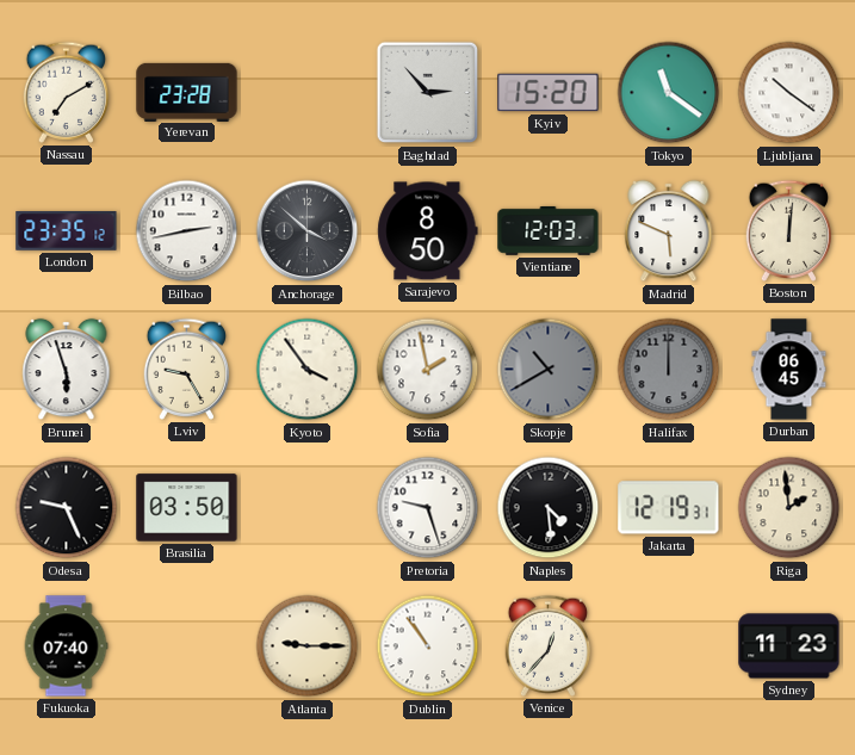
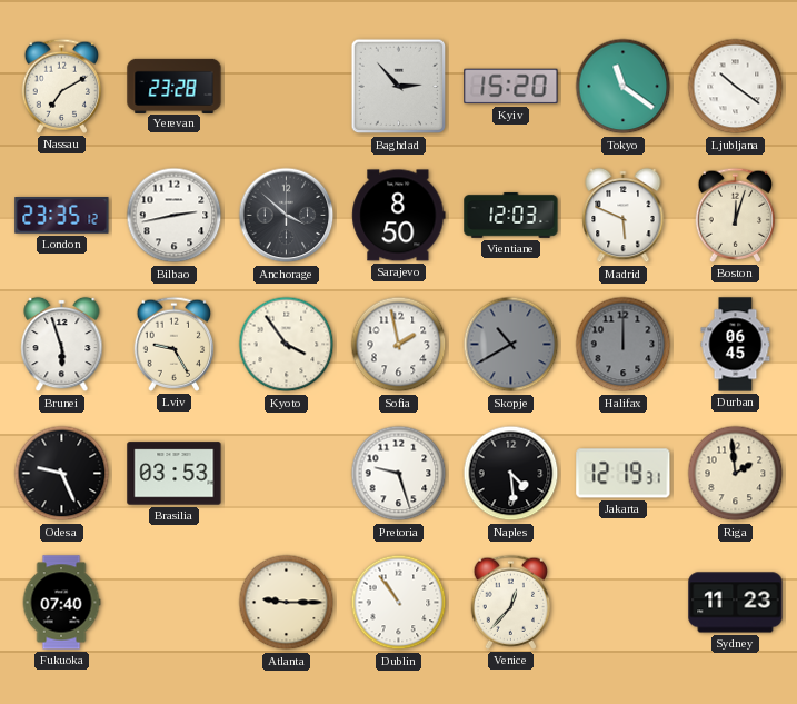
Boston: 12:01 -> 12:03 (736, 215)
Brasilia: 03:50 -> 03:53 (175, 474)
